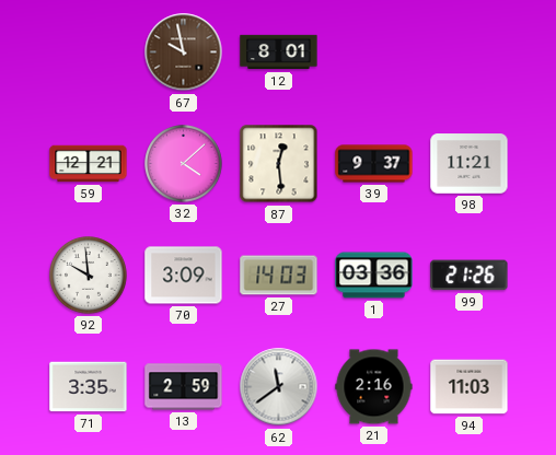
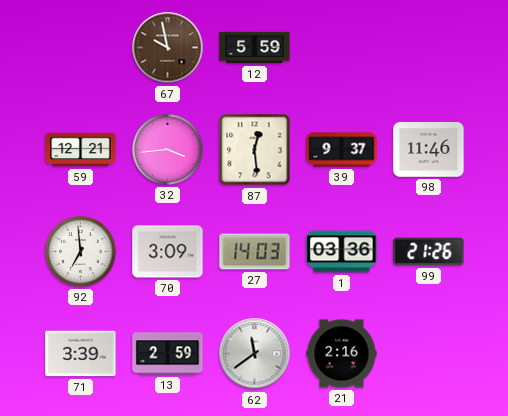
12: 8:01 -> 5:59 (255, 48)
32: 4:08 -> 3:44 (168, 150)
98: 11:21 -> 11:46 (429, 150)
92: 9:59 -> 6:59 (81, 252)
71: 3:35 -> 3:39 (81, 354)
94: 11:03 -> none (470, 387)
